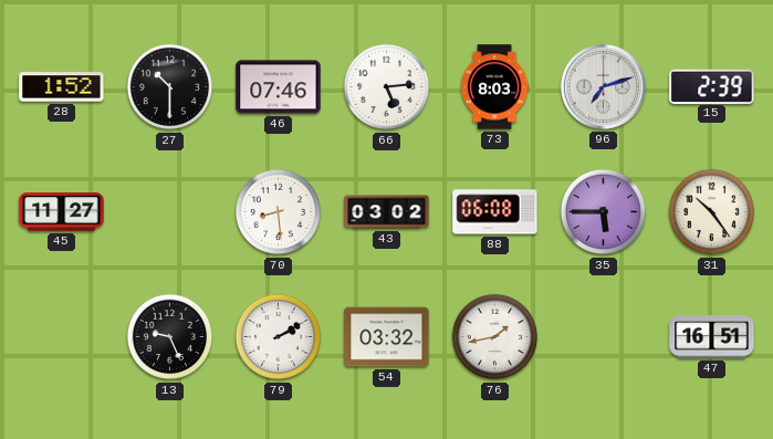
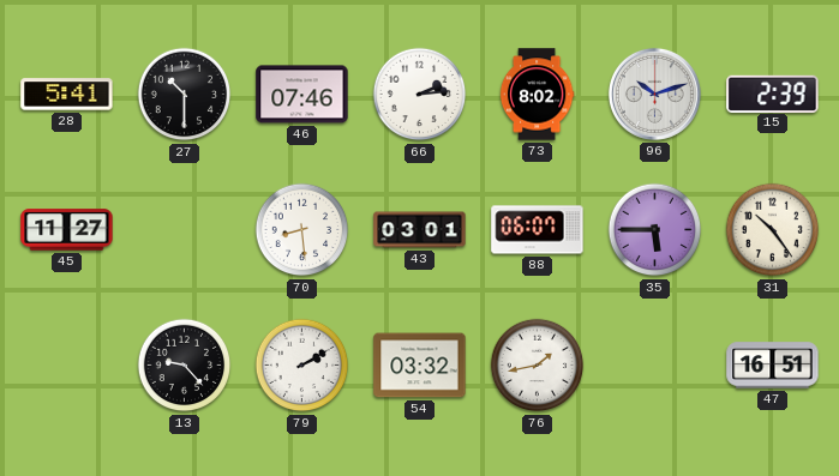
28: 1:52 -> 5:41 (67, 95)
66: 5:14 -> 2:14 (420, 95)
73: 8:03 -> 8:02 (537, 95)
96: 7:12 -> 10:12 (654, 94)
43: 03:02 -> 03:01 (420, 230)
88: 06:08 -> 06:07 (538, 230)
13: 9:26 -> 9:23 (185, 366)
